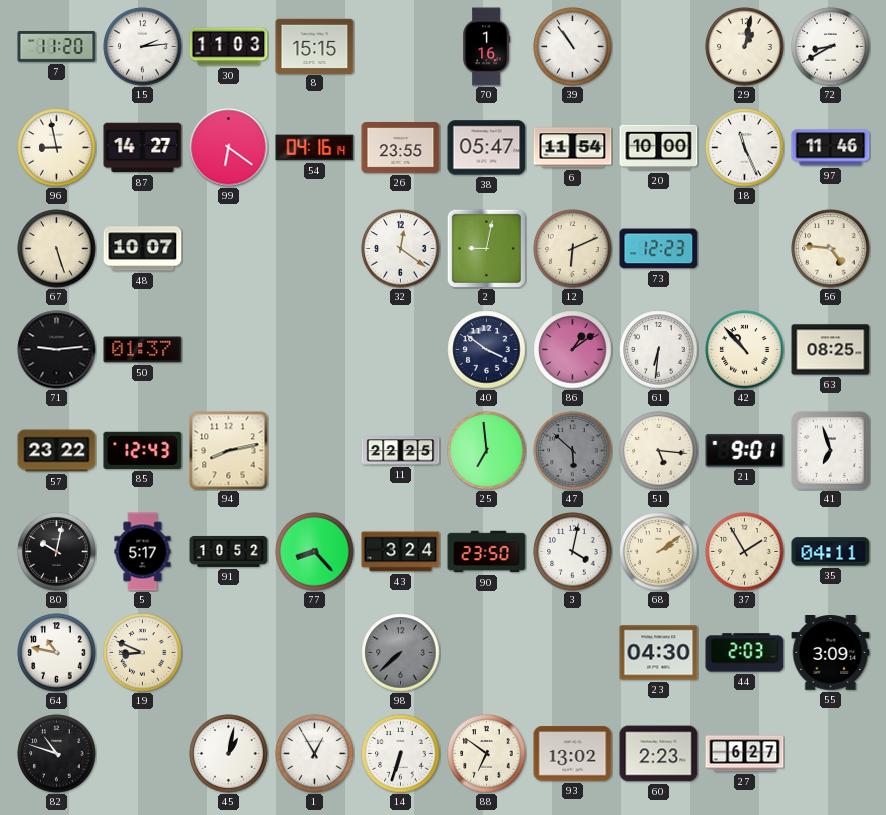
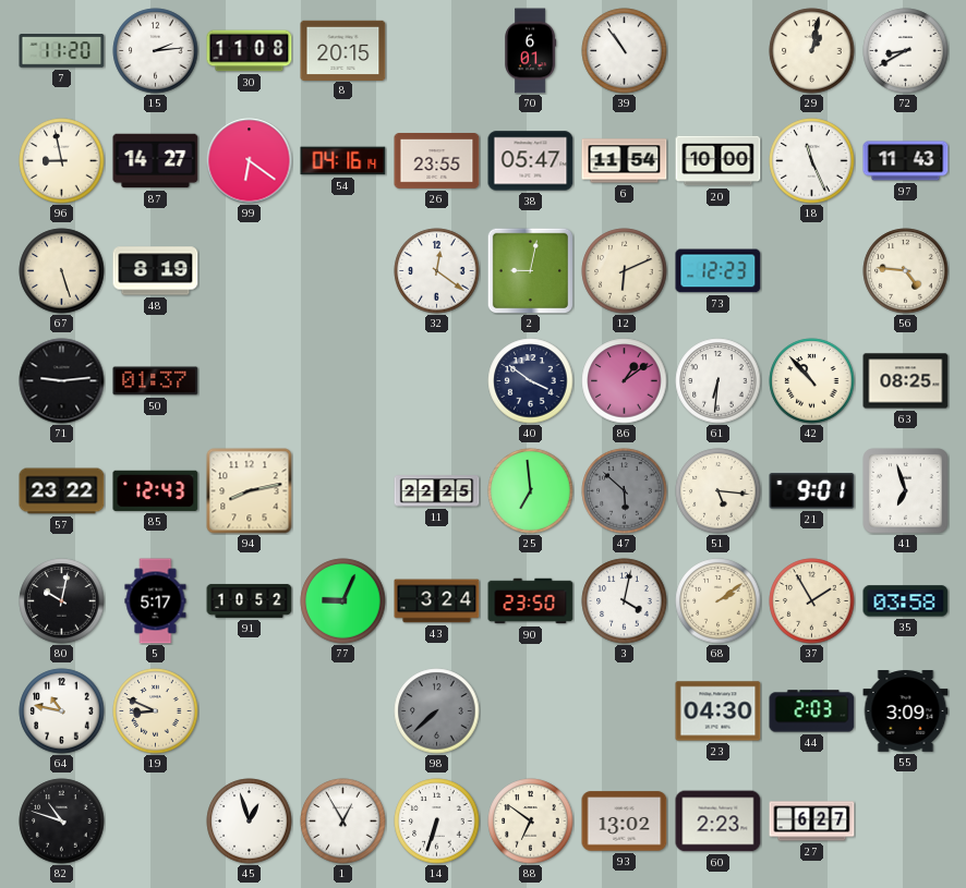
30: 11:03 -> 11:08 (250, 51)
8: 15:15 -> 20:15 (343, 50)
70: 1:16 -> 6:01 (531, 51)
97: 11:46 -> 11:43 (906, 161)
48: 10:07 -> 8:19 (156, 271)
77: 8:23 -> 9:04 (343, 601)
35: 04:11 -> 03:58 (906, 601)
45: 1:02 -> 12:57 (250, 822)
